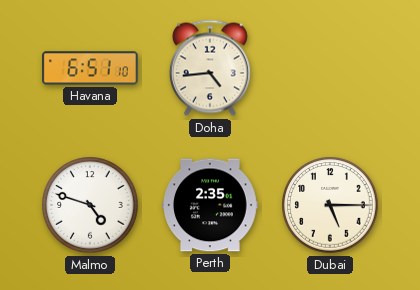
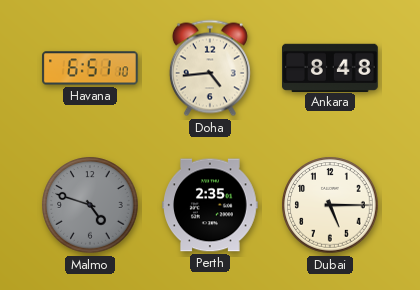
Ankara: none -> 8:48 (331, 67)
Malmo dial: white -> grey (90, 205)
